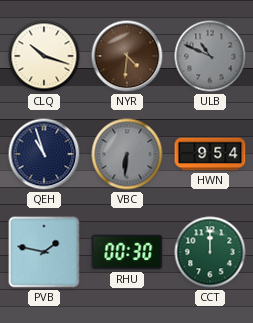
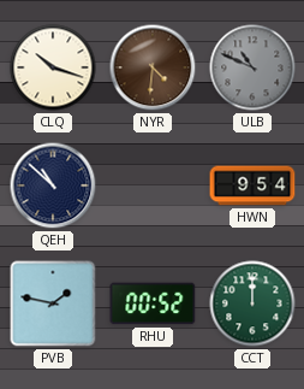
QEH: 10:57 -> 10:52 (53, 185)
VBC: 6:31 -> none (127, 154)
RHU: 00:30 -> 00:52 (153, 303)
